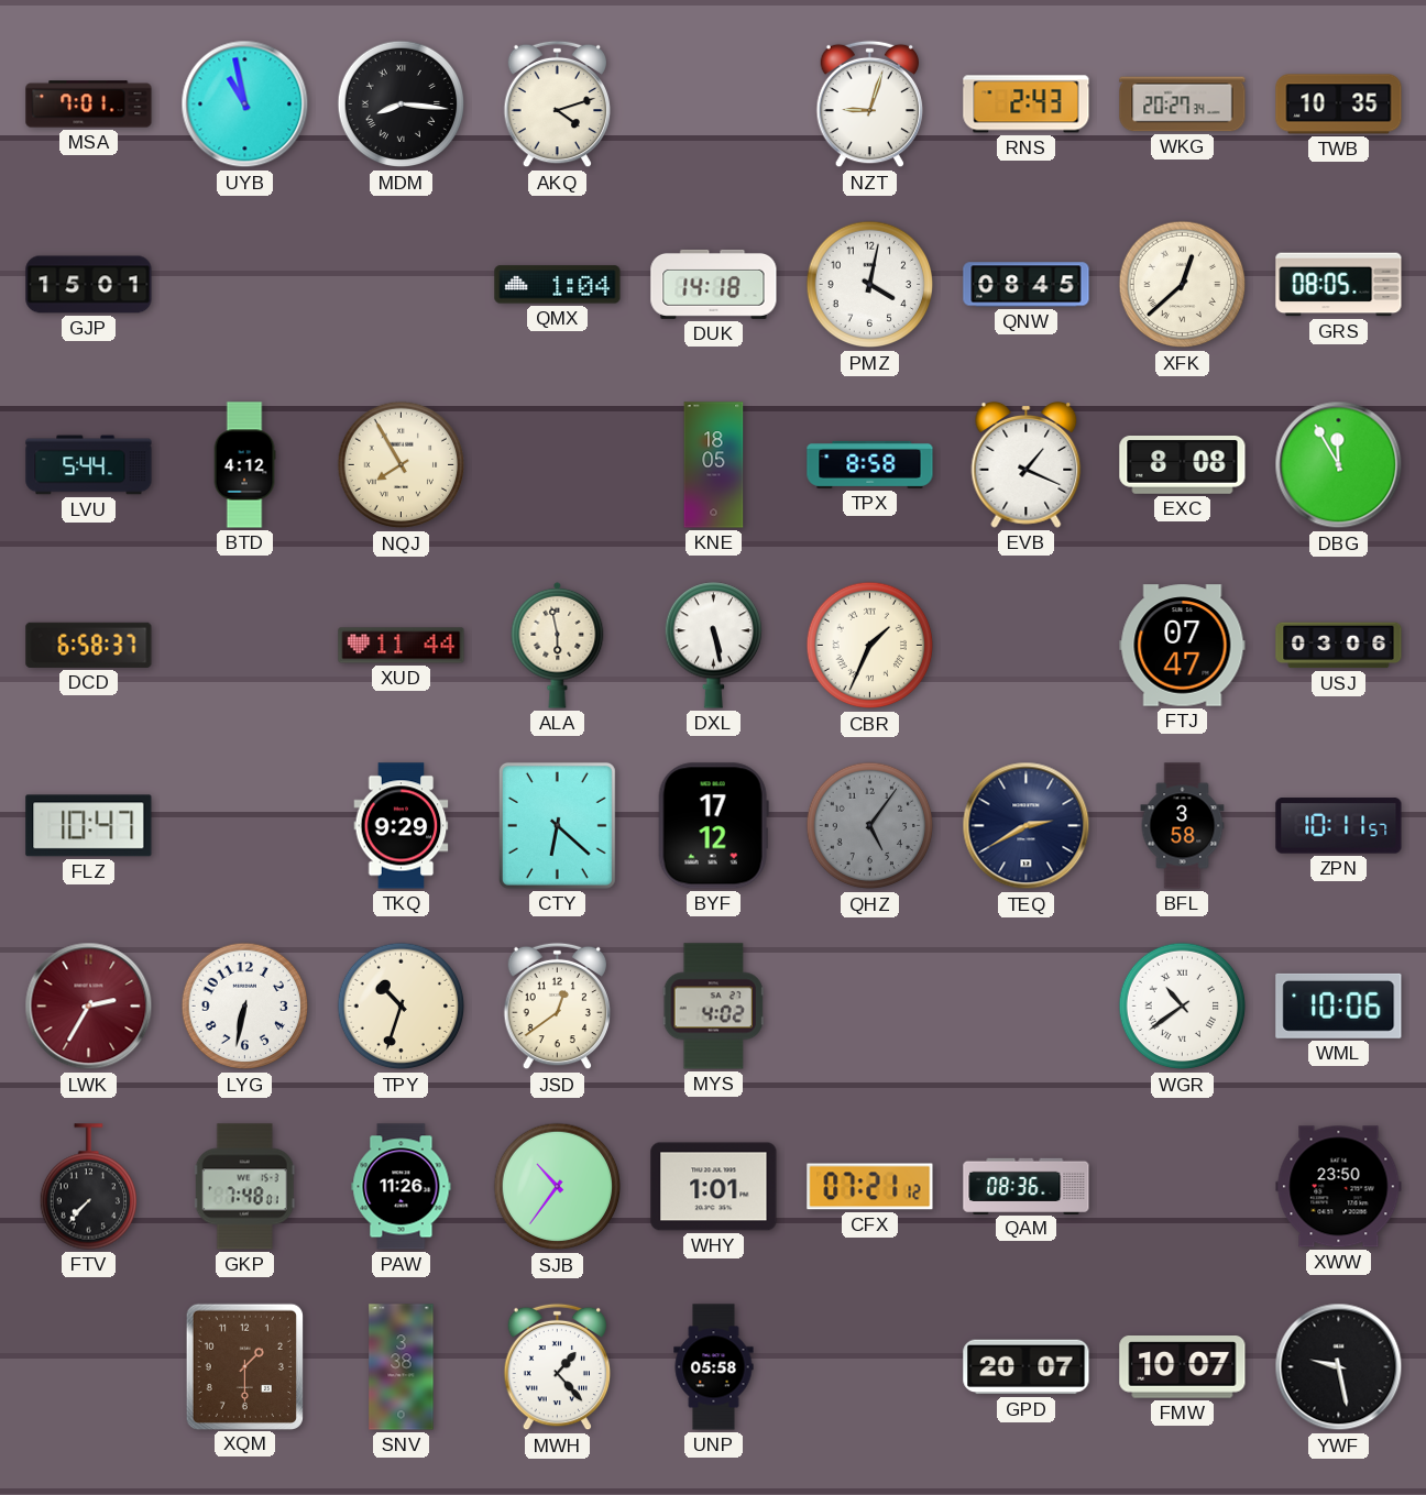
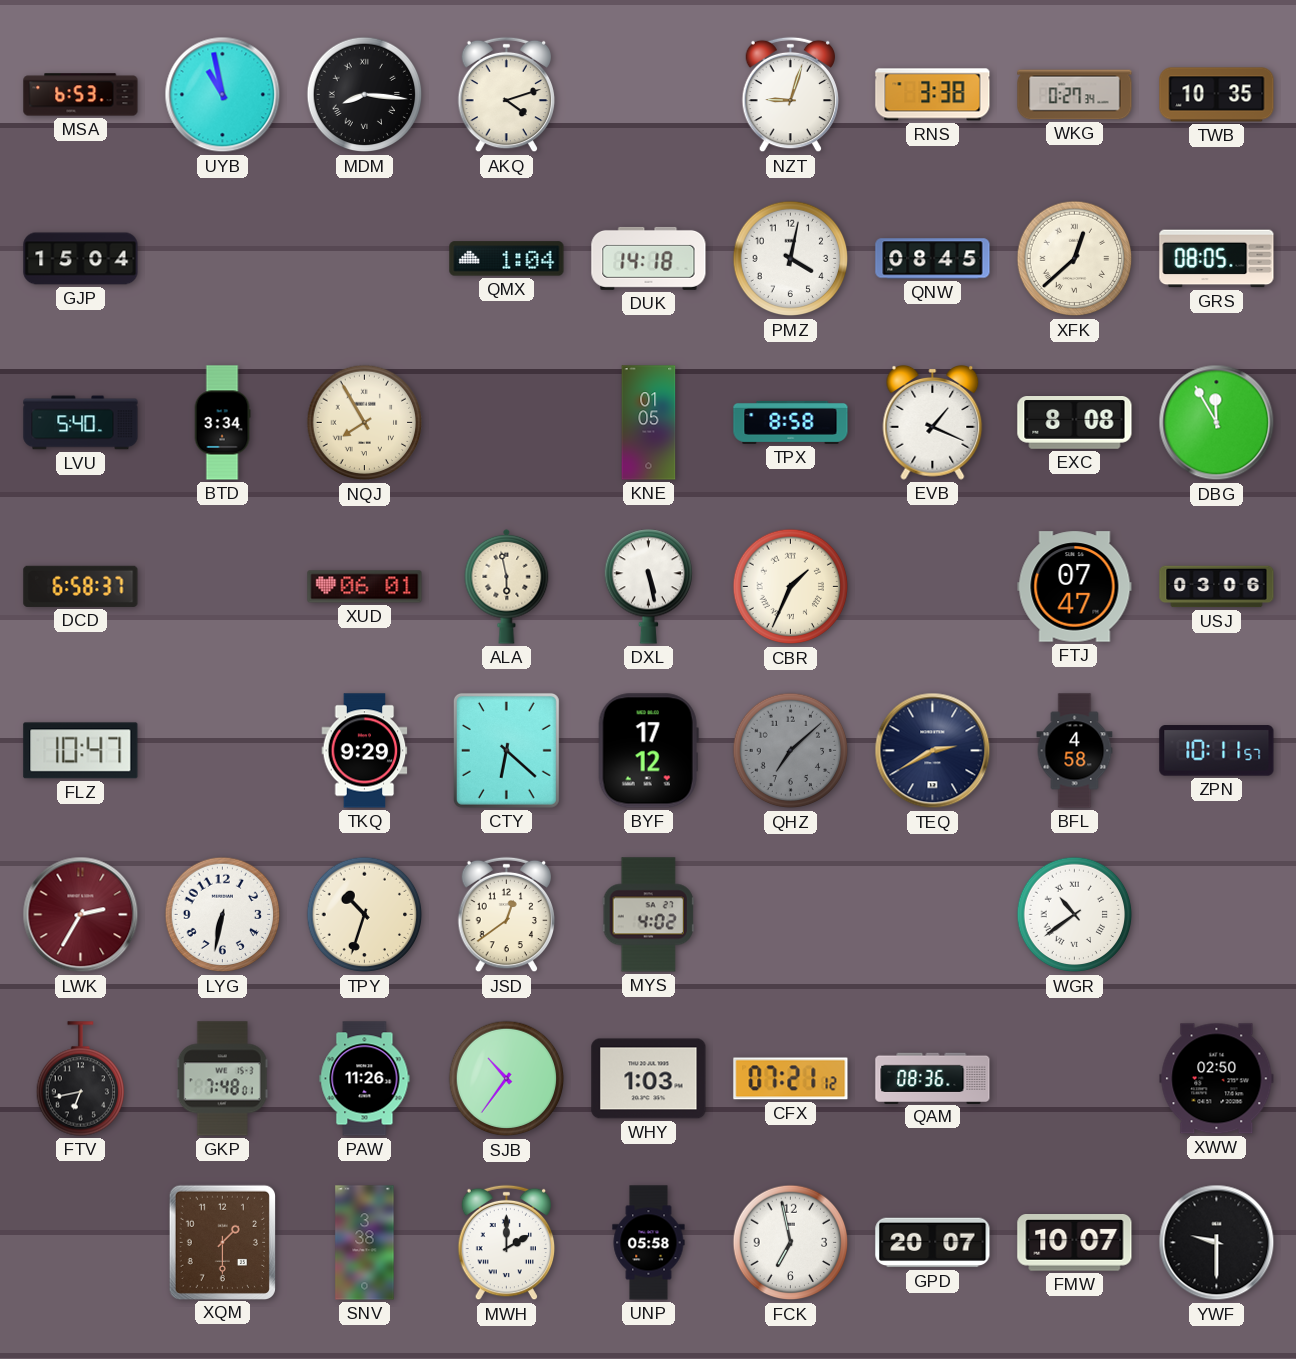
MSA: 7:01 -> 6:53 (81, 95)
RNS: 2:43 -> 3:38 (933, 95)
WKG: 20:27 -> 0:27 (1075, 95)
GJP: 15:01 -> 15:04 (81, 259)
LVU: 5:44 -> 5:40 (81, 423)
BTD: 4:12 -> 3:34 (222, 423)
KNE: 18:05 -> 01:05 (649, 423)
XUD: 11:44 -> 06:01 (365, 587)
QHZ: 5:06 -> 7:08 (791, 751)
BFL: 3:58 -> 4:58 (1075, 751)
WML: 10:06 -> none (1339, 1005)
FTV: 7:37 -> 6:43 (80, 1079)
WHY: 1:01 -> 1:03 (649, 1079)
XWW: 23:50 -> 02:50 (1217, 1079)
MWH: 1:23 -> 2:00 (507, 1243)
FCK: none -> 6:58 (791, 1243)
YWF: 9:28 -> 9:30 (1217, 1243)
